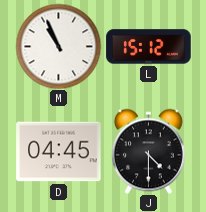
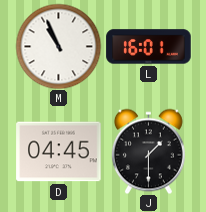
L: 15:12 -> 16:01 (149, 47)
J: 4:30 -> 1:30 (148, 151)
